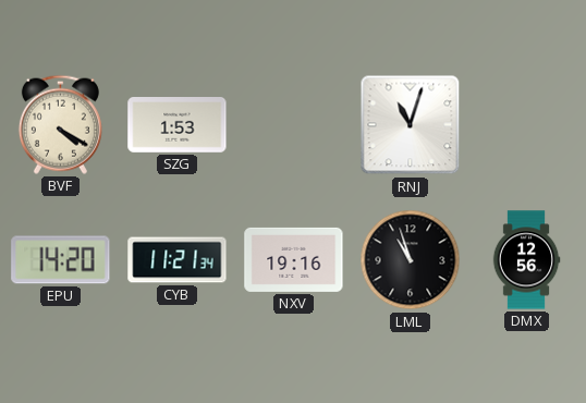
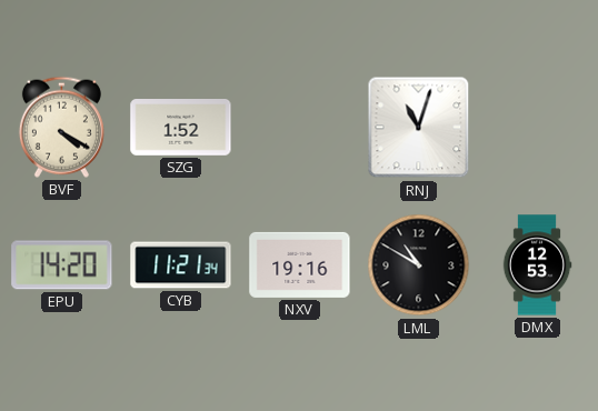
SZG: 1:53 -> 1:52 (181, 128)
LML: 10:57 -> 10:50 (419, 265)
DMX: 12:56 -> 12:53 (537, 265)
